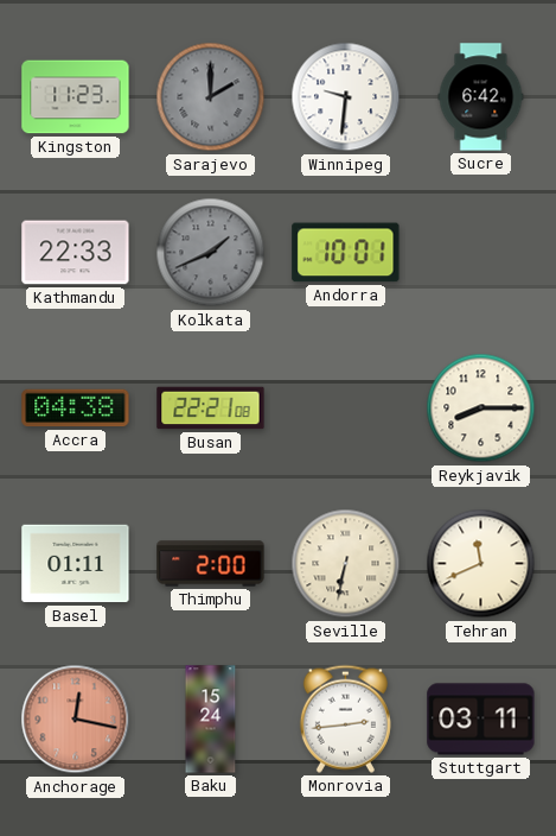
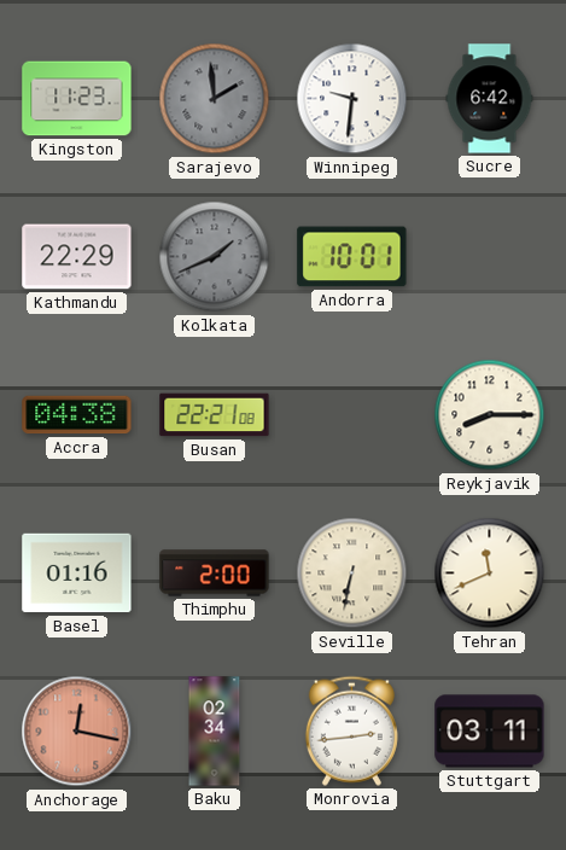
Sarajevo: 2:00 -> 1:59 (215, 99)
Kathmandu: 22:33 -> 22:29 (77, 257)
Basel: 01:11 -> 01:16 (77, 574)
Baku: 15:24 -> 02:34 (215, 732)
